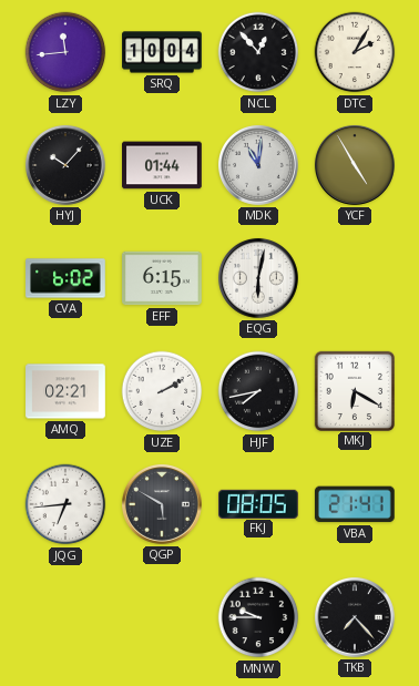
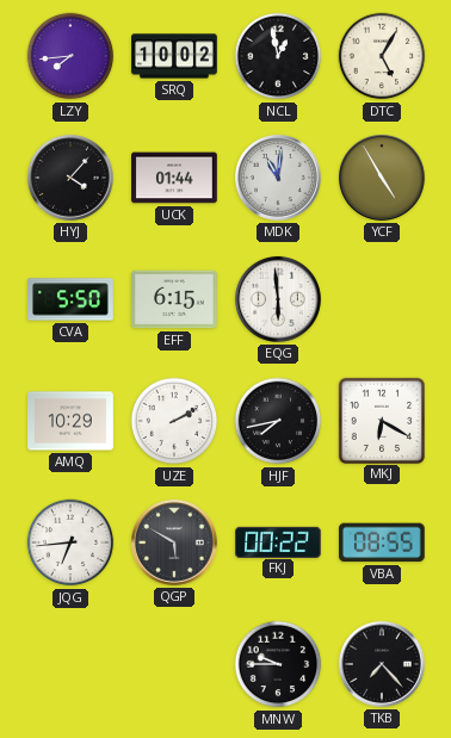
LZY: 11:44 -> 7:44 (70, 56)
SRQ: 10:04 -> 10:02 (174, 56)
NCL: 12:53 -> 12:58 (278, 56)
DTC: 2:05 -> 5:05 (382, 56)
HYJ: 10:07 -> 4:07 (70, 178)
CVA: 6:02 -> 5:50 (70, 299)
EQG: 6:02 -> 5:59 (278, 299)
AMQ: 02:21 -> 10:29 (70, 421)
FKJ: 08:05 -> 00:22 (279, 541)
VBA: 21:41 -> 08:55 (382, 542)
